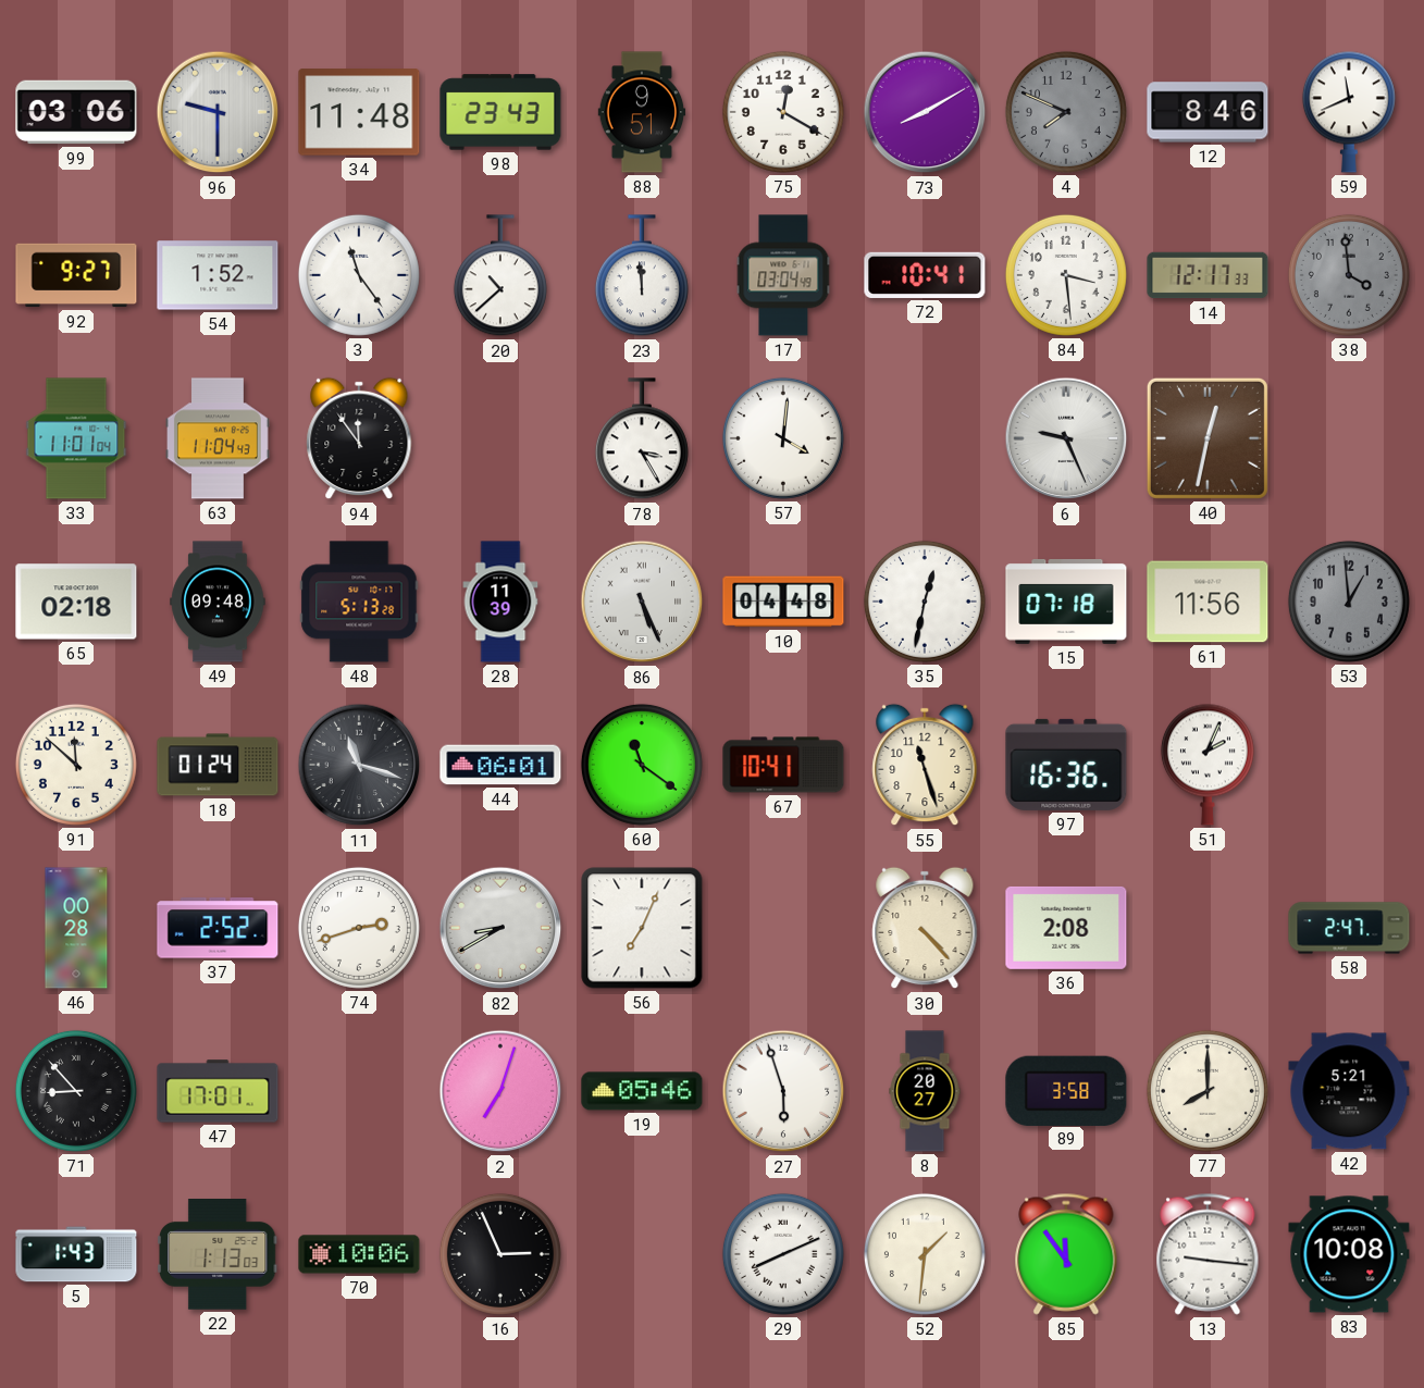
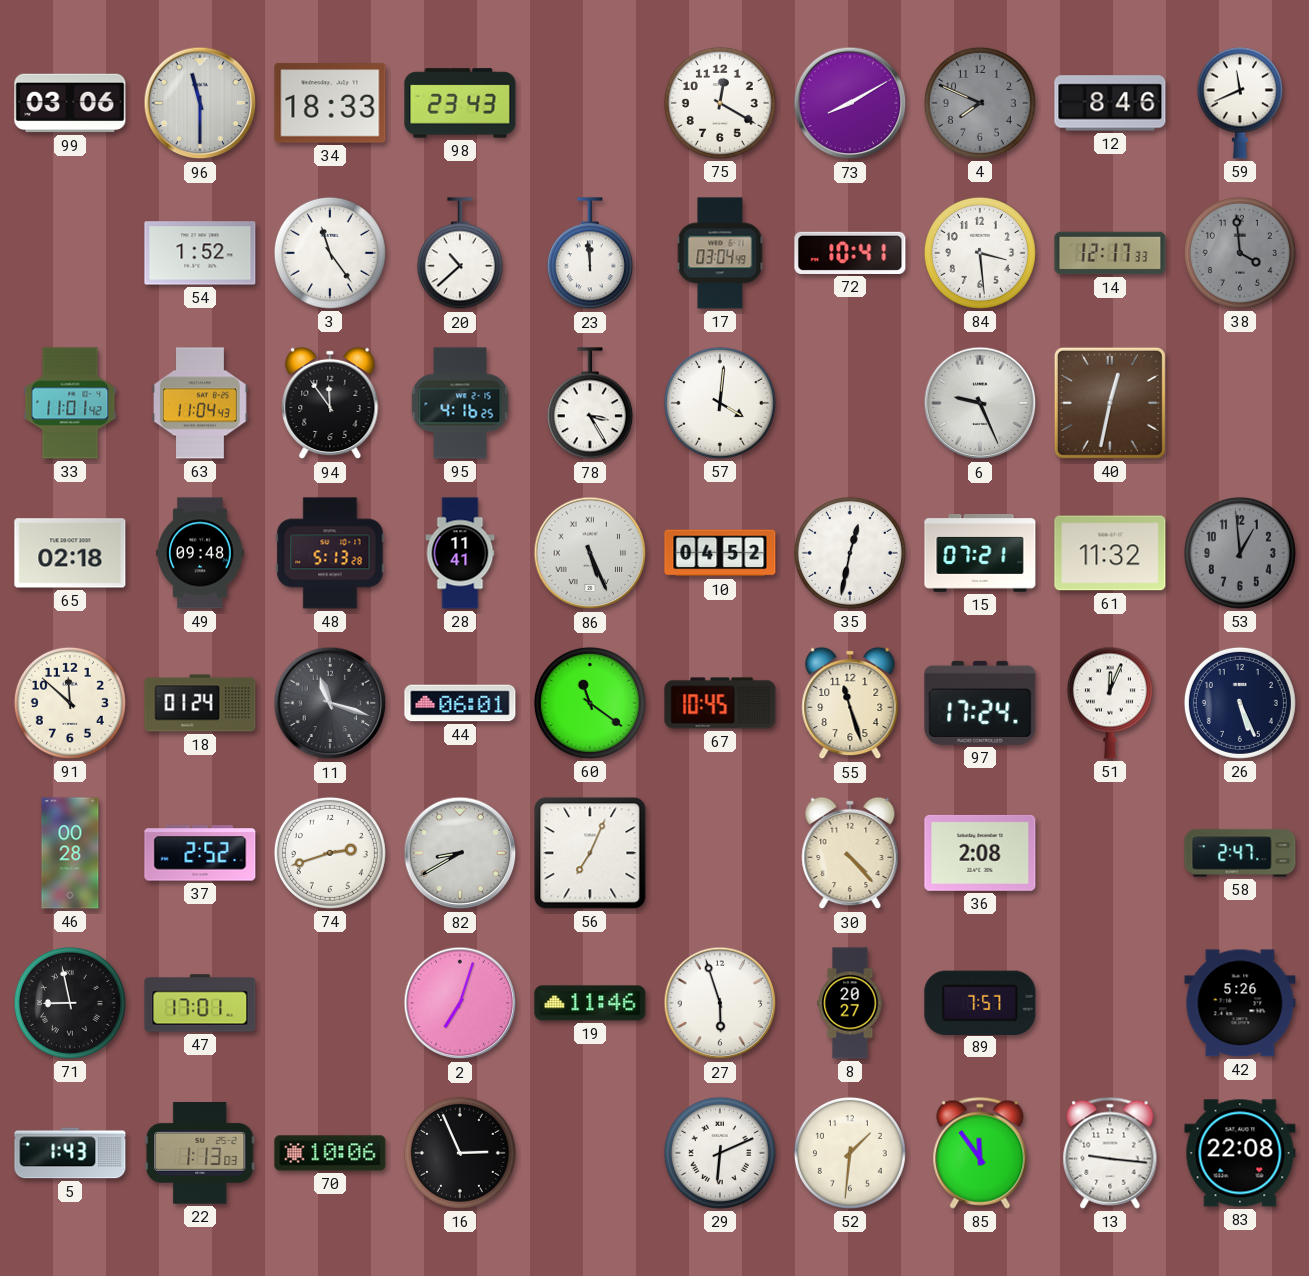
96: 9:30 -> 11:30 (200, 103)
34: 11:48 -> 18:33 (330, 103)
88: 9:51 -> none (642, 112)
92: 9:27 -> none (76, 275)
33: 11:01:04 -> 11:01:42 (70, 403)
95: none -> 4:16 (460, 403)
28: 11:39 -> 11:41 (460, 553)
10: 04:48 -> 04:52 (720, 553)
15: 07:18 -> 07:21 (980, 553)
61: 11:56 -> 11:32 (1110, 553)
67: 10:41 -> 10:45 (720, 703)
97: 16:36 -> 17:24 (980, 703)
51: 2:04 -> 12:04 (1110, 703)
26: none -> 5:26 (1240, 703)
71: 8:53 -> 8:58 (70, 1003)
19: 05:46 -> 11:46 (590, 1003)
89: 3:58 -> 7:57 (980, 1002)
77: 8:00 -> none (1208, 1091)
42: 5:21 -> 5:26 (1240, 1003)
29: 8:11 -> 6:11 (720, 1153)
83: 10:08 -> 22:08 (1240, 1153)
